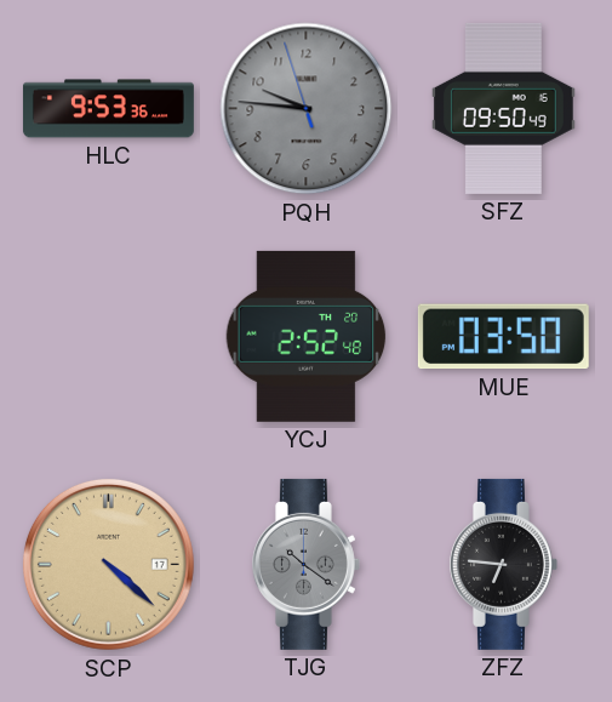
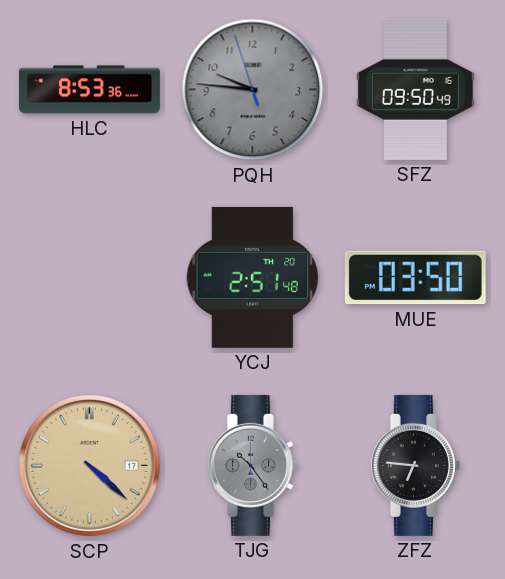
HLC: 9:53 -> 8:53 (89, 90)
YCJ: 2:52 -> 2:51 (253, 277)
TJG: 10:21 -> 10:24 (252, 465)
